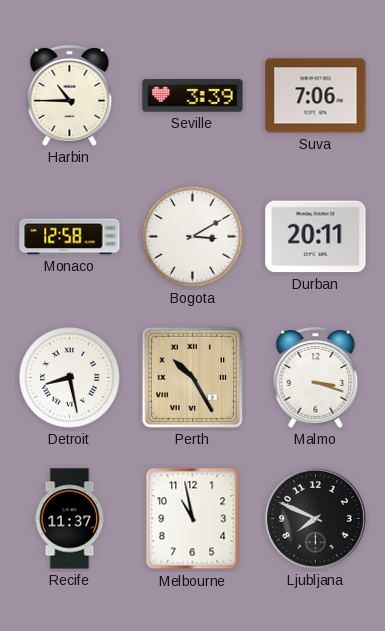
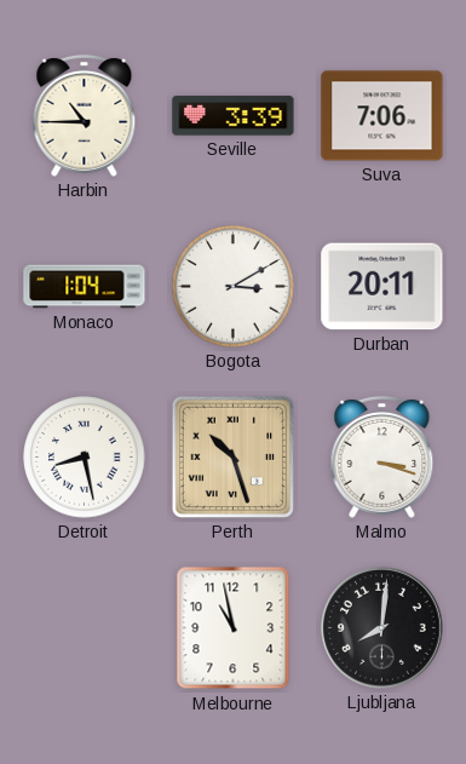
Monaco: 12:58 -> 1:04 (85, 287)
Perth: 10:25 -> 10:27 (232, 456)
Recife: 11:37 -> none (70, 519)
Ljubljana: 7:49 -> 8:01 (381, 628)
